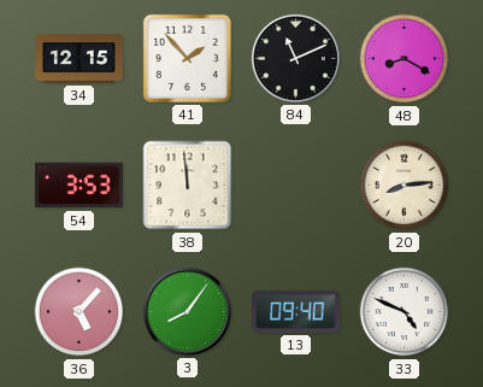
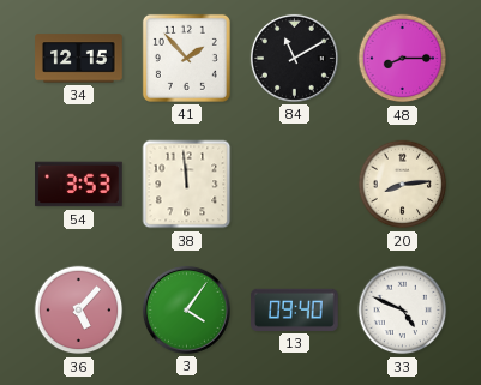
84: 11:11 -> 11:10 (294, 58)
48: 8:20 -> 8:15 (403, 59)
3: 8:06 -> 4:06 (186, 309)
